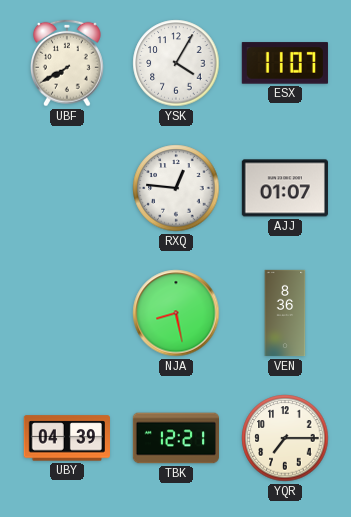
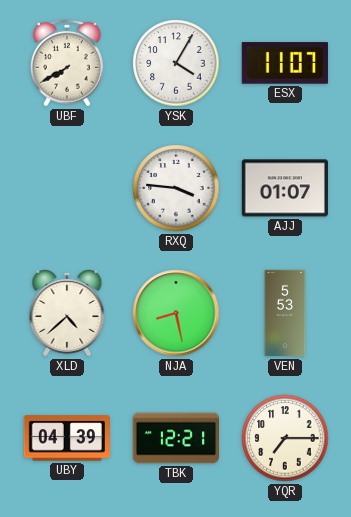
RXQ: 12:46 -> 3:46 (176, 188)
XLD: none -> 4:38 (67, 313)
VEN: 8:36 -> 5:53 (285, 313)
